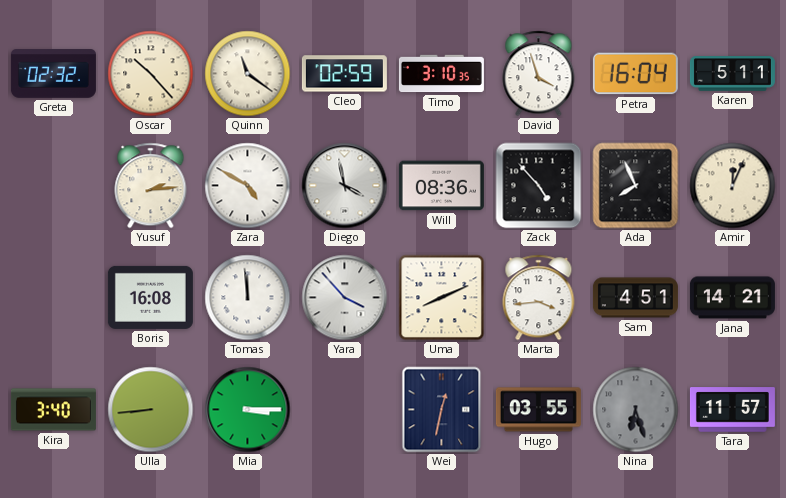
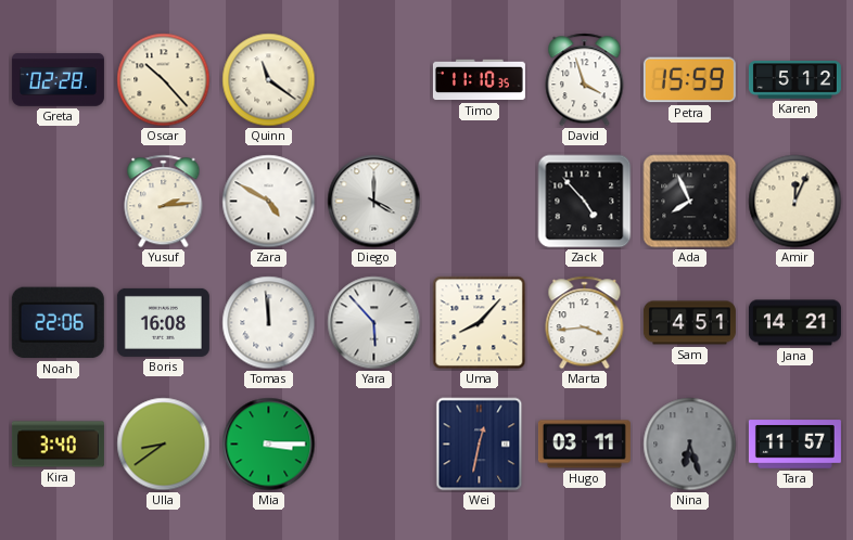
Greta: 02:32 -> 02:28 (58, 80)
Cleo: 02:59 -> none (344, 74)
Timo: 3:10 -> 11:10 (479, 80)
Petra: 16:04 -> 15:59 (689, 80)
Karen: 5:11 -> 5:12 (794, 80)
Diego: 3:58 -> 4:00 (374, 202)
Will: 08:36 -> none (441, 186)
Noah: none -> 22:06 (58, 323)
Yara: 3:53 -> 5:53 (374, 323)
Uma: 8:11 -> 8:07 (480, 323)
Ulla: 8:44 -> 8:39 (164, 445)
Hugo: 03:55 -> 03:11 (584, 445)
